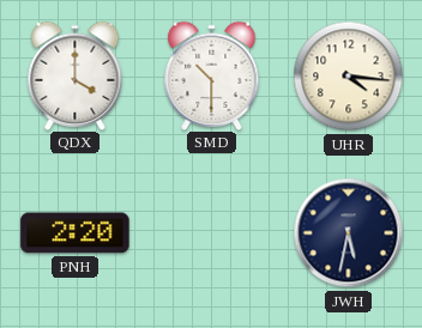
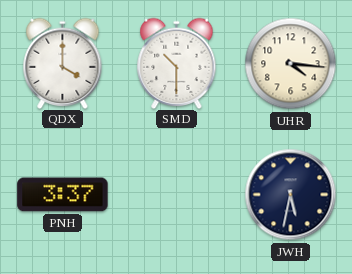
PNH: 2:20 -> 3:37 (63, 195)
